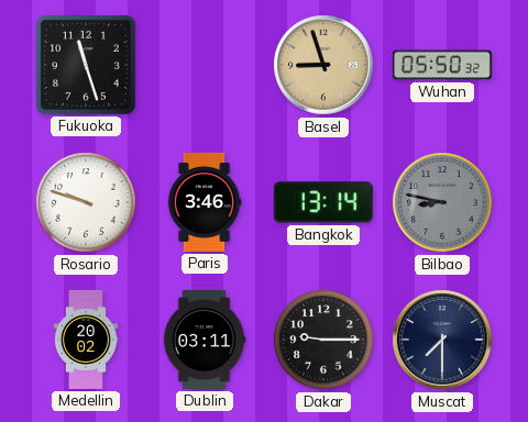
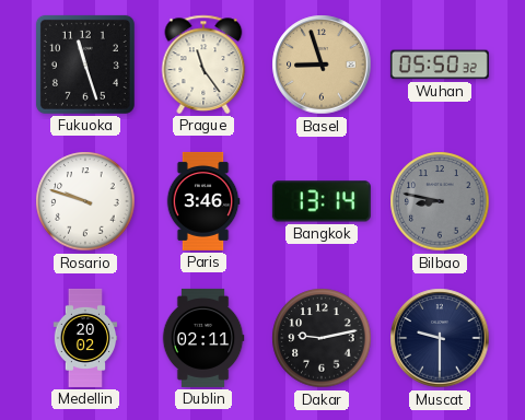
Prague: none -> 11:24 (203, 65)
Dublin: 03:11 -> 02:11 (203, 338)
Dakar: 9:15 -> 9:13 (322, 338)
Muscat: 7:30 -> 9:30 (440, 338)
